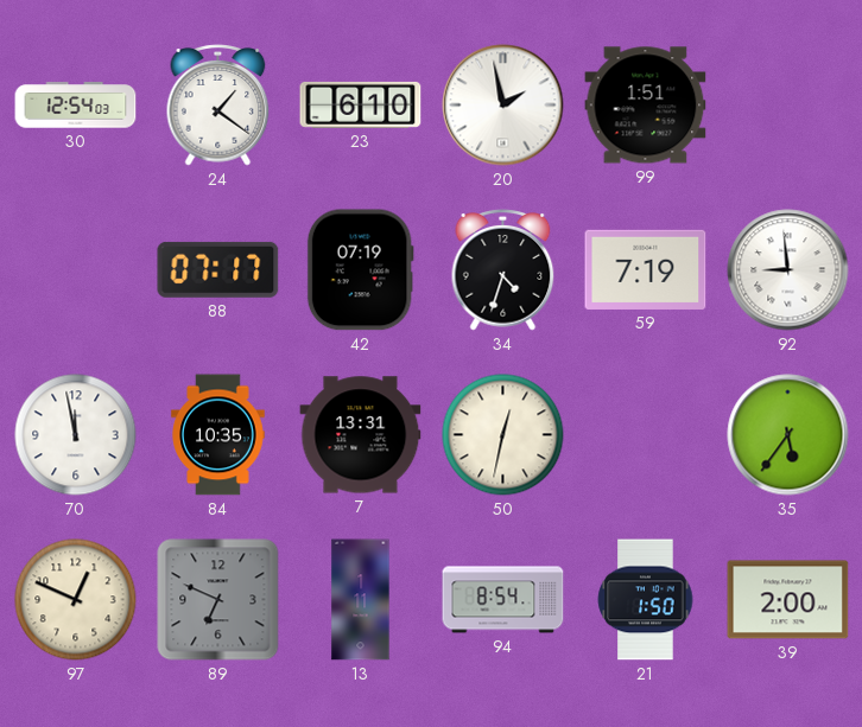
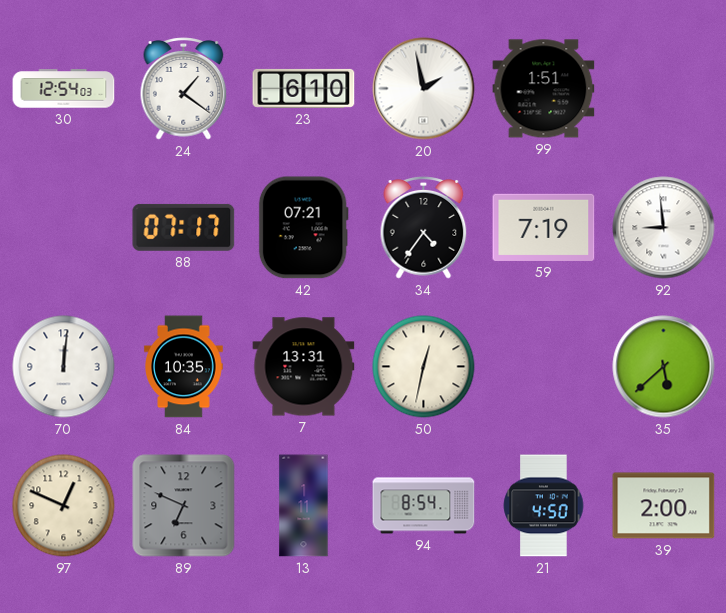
42: 07:19 -> 07:21 (303, 228)
34: 4:33 -> 4:36 (424, 228)
70: 11:58 -> 12:01 (64, 367)
35: 5:36 -> 5:38 (664, 367)
21: 1:50 -> 4:50 (544, 506)
